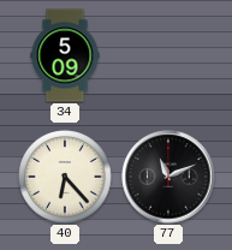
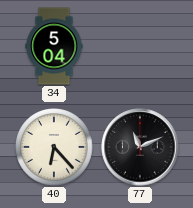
34: 5:09 -> 5:04 (54, 46)
